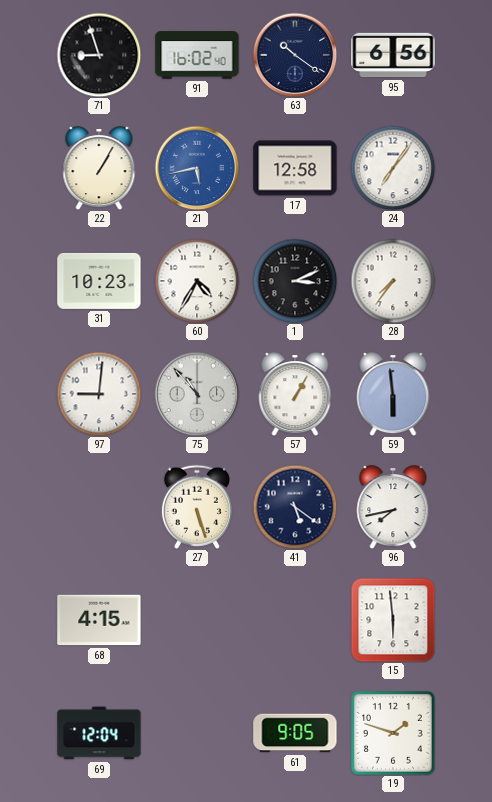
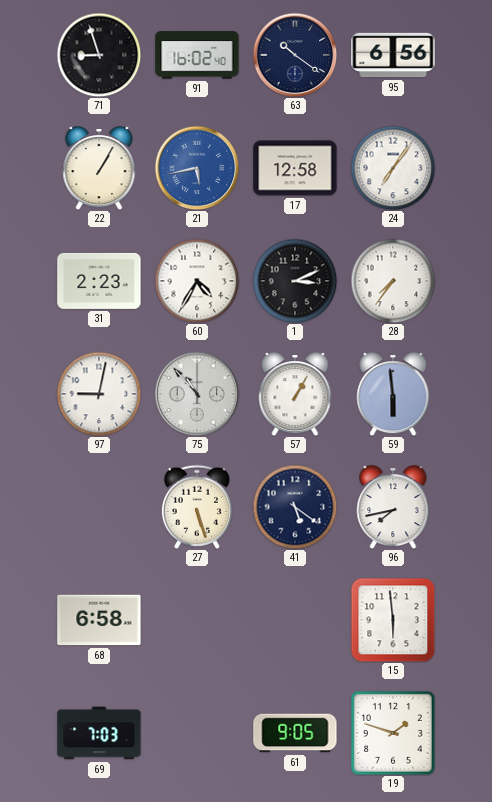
31: 10:23 -> 2:23 (99, 281)
97: 9:01 -> 9:02 (99, 394)
68: 4:15 -> 6:58 (99, 620)
69: 12:04 -> 7:03 (99, 733)
